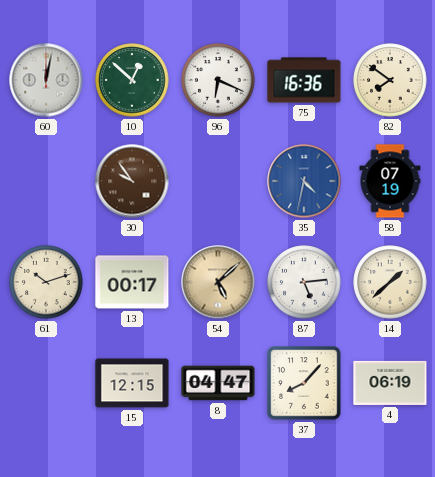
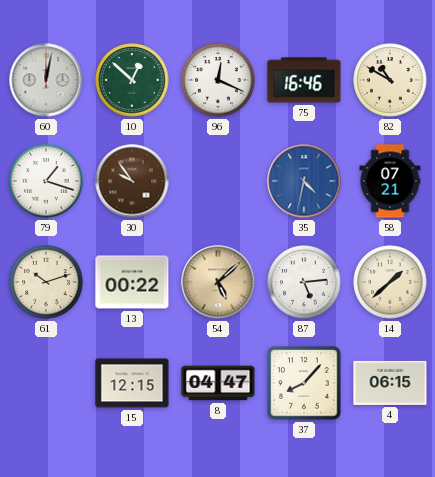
96: 6:19 -> 12:19 (218, 80)
75: 16:36 -> 16:46 (304, 80)
82: 7:51 -> 10:50 (390, 80)
79: none -> 1:18 (46, 181)
58: 07:19 -> 07:21 (390, 181)
13: 00:17 -> 00:22 (132, 282)
4: 06:19 -> 06:15 (390, 383)
